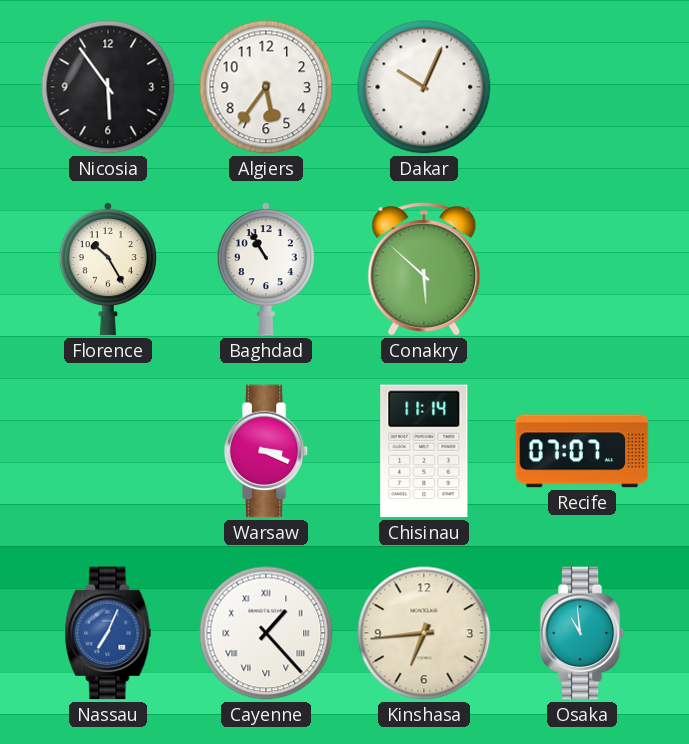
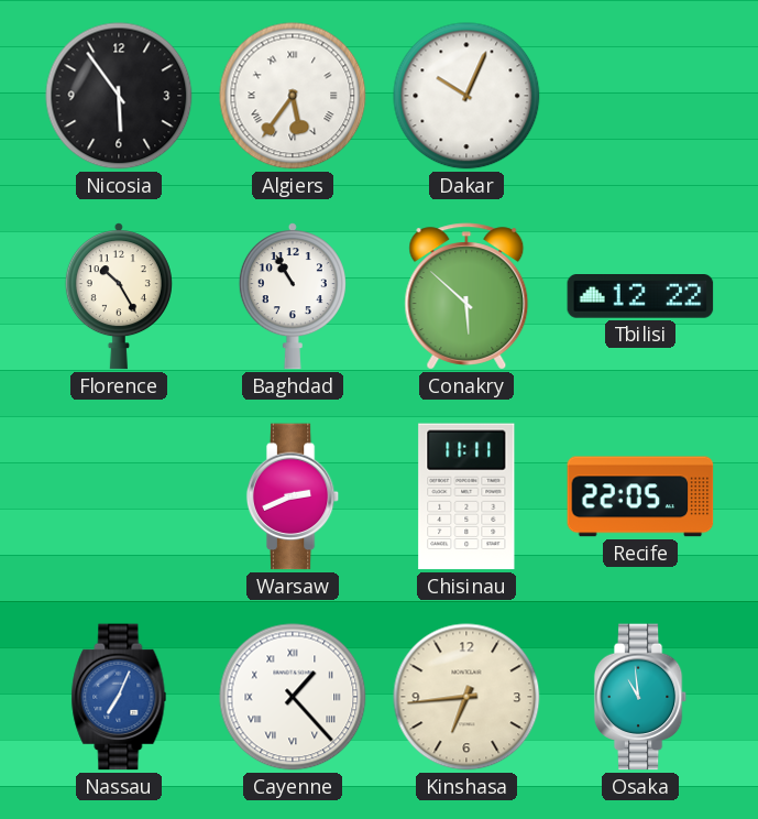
Algiers numerals: Arabic -> Roman (293, 96)
Tbilisi: none -> 12:22 (640, 297)
Warsaw: 3:19 -> 2:41 (293, 496)
Chisinau: 11:14 -> 11:11 (466, 496)
Recife: 07:07 -> 22:05 (640, 496)
